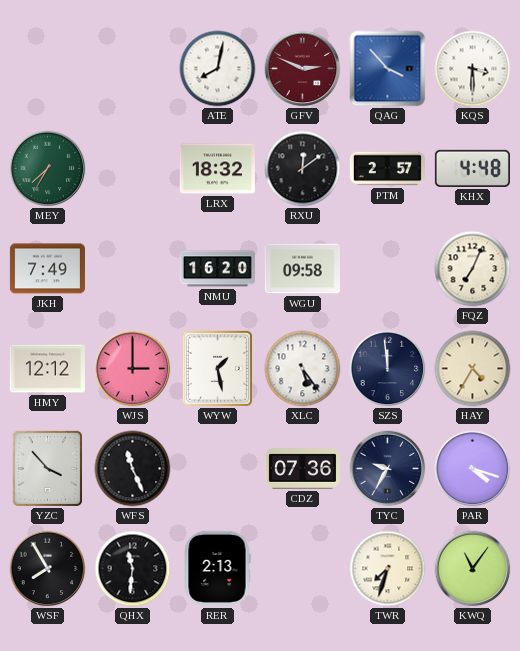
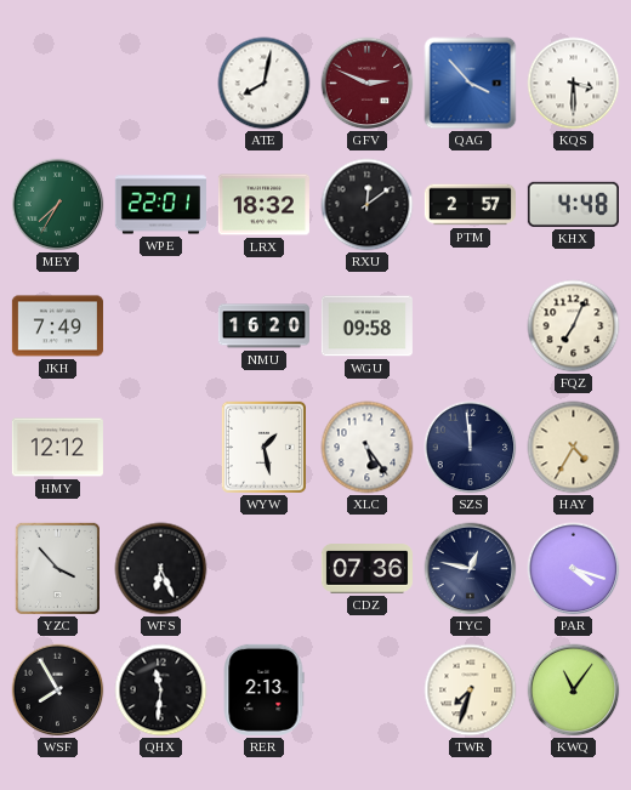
WPE: none -> 22:01 (160, 205)
WJS: 3:00 -> none (133, 369)
WFS: 11:26 -> 6:26 (161, 569)
TYC: 9:35 -> 12:47 (471, 569)
